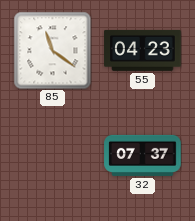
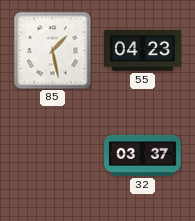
85: 11:21 -> 1:28 (52, 50)
32: 07:37 -> 03:37 (143, 155)
